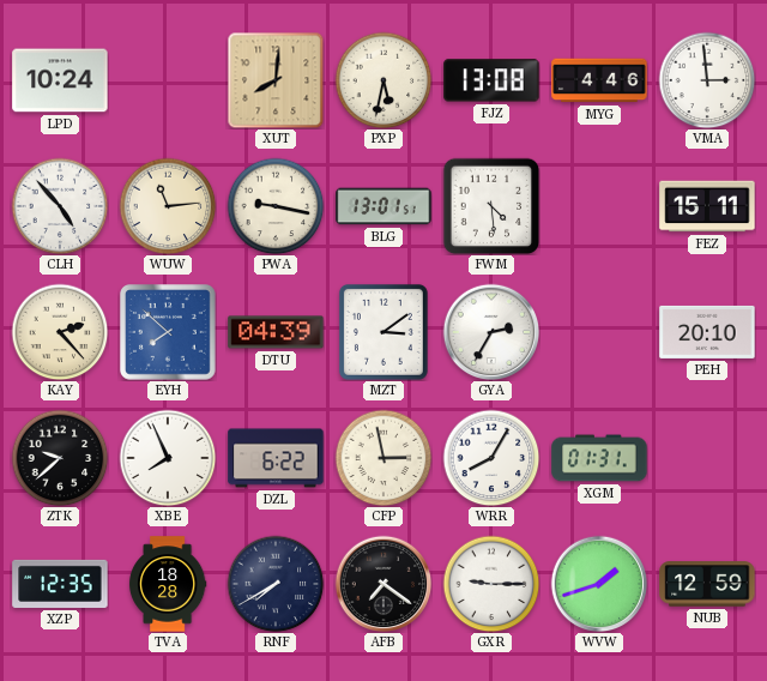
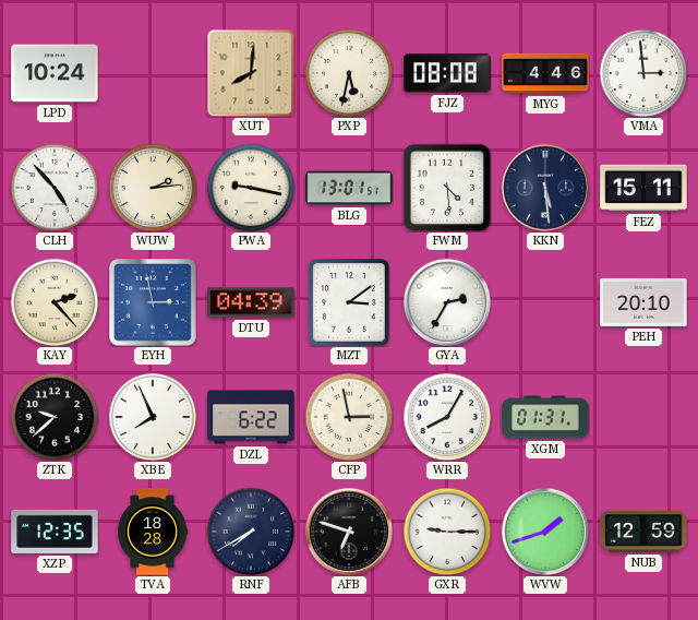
FJZ: 13:08 -> 08:08 (447, 73)
WUW: 11:14 -> 2:14 (153, 188)
KKN: none -> 5:29 (545, 188)
EYH: 7:52 -> 2:58 (154, 303)
AFB: 7:21 -> 6:48 (349, 532)
